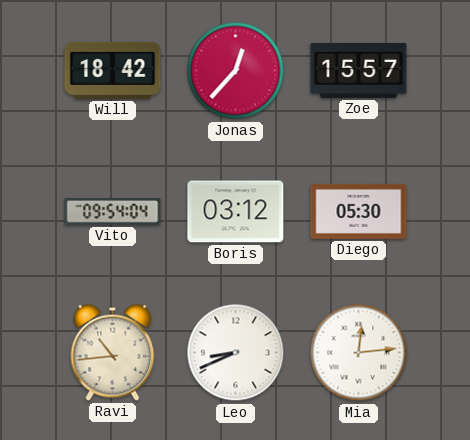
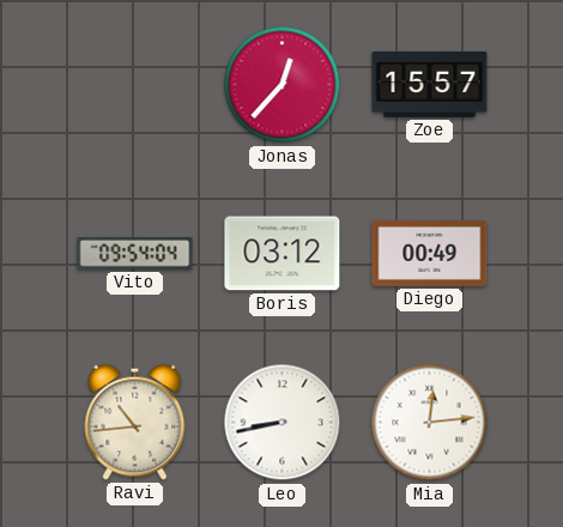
Will: 18:42 -> none (113, 70)
Diego: 05:30 -> 00:49 (430, 253)
Leo: 8:41 -> 8:43 (283, 423)
